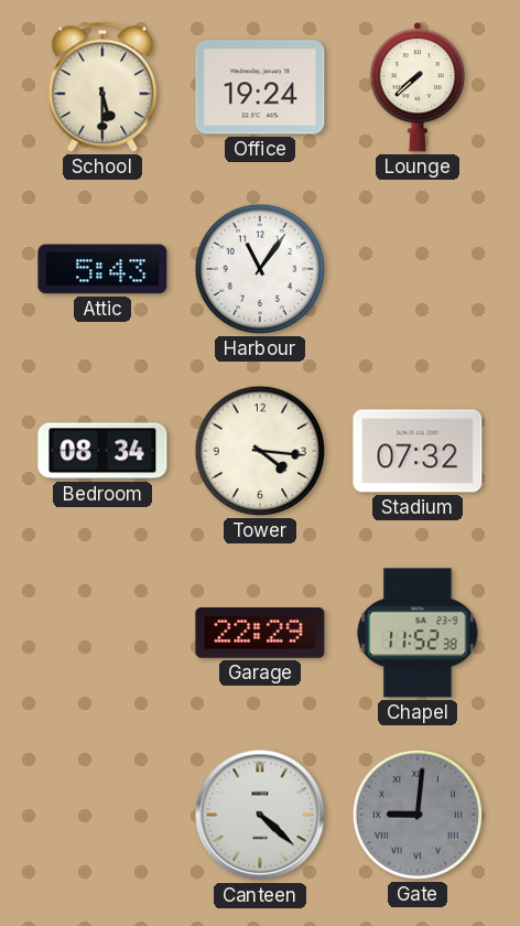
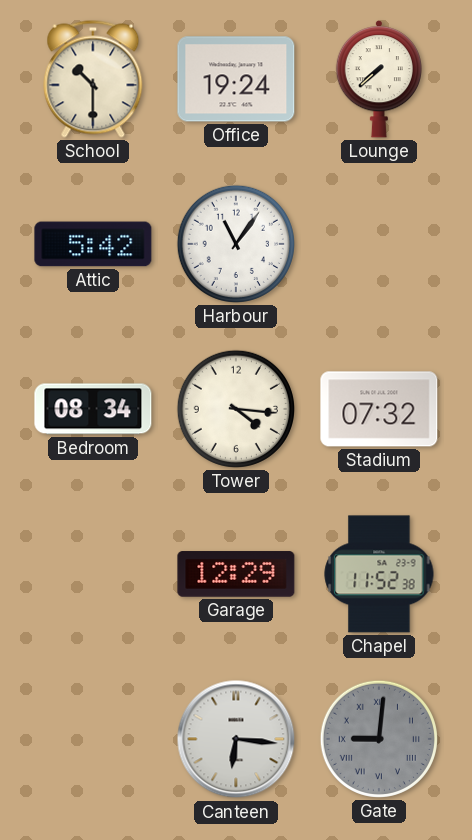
School: 5:30 -> 10:30 (93, 79)
Attic: 5:43 -> 5:42 (93, 244)
Garage: 22:29 -> 12:29 (236, 574)
Canteen: 4:22 -> 6:16 (236, 739)
